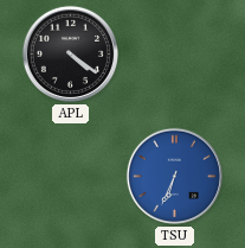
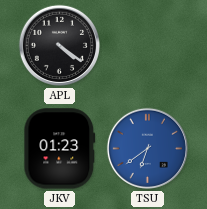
JKV: none -> 01:23 (60, 149)
TSU: 6:34 -> 6:39 (147, 148)
